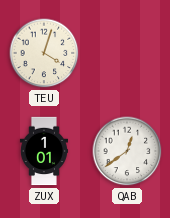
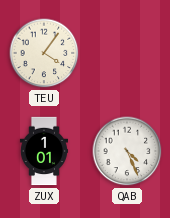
TEU: 4:03 -> 4:06 (44, 53)
QAB: 12:39 -> 4:26 (127, 151)
